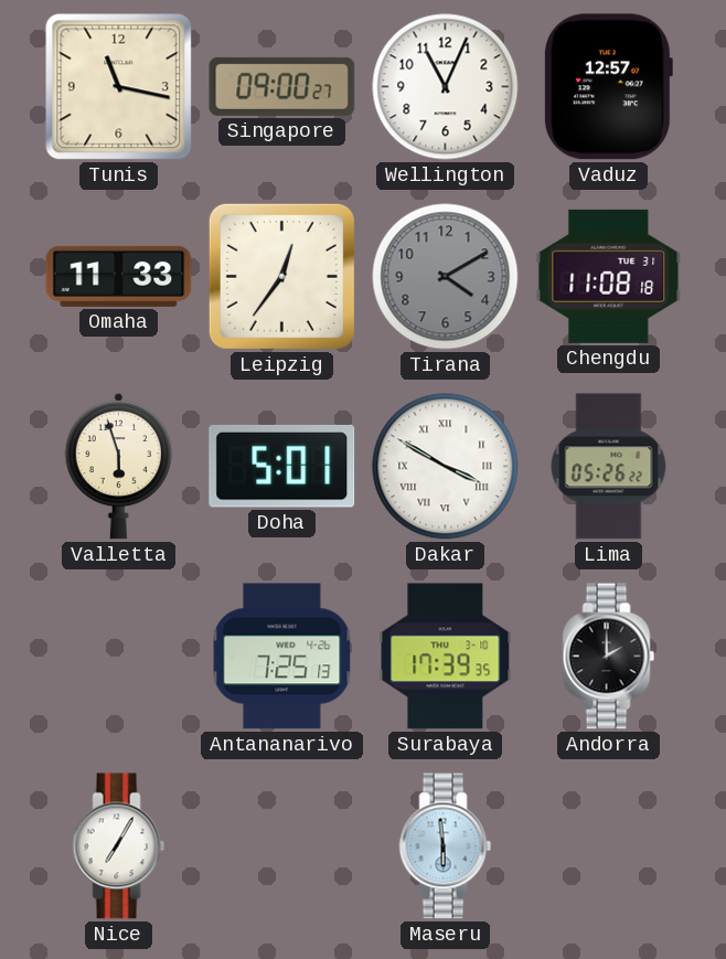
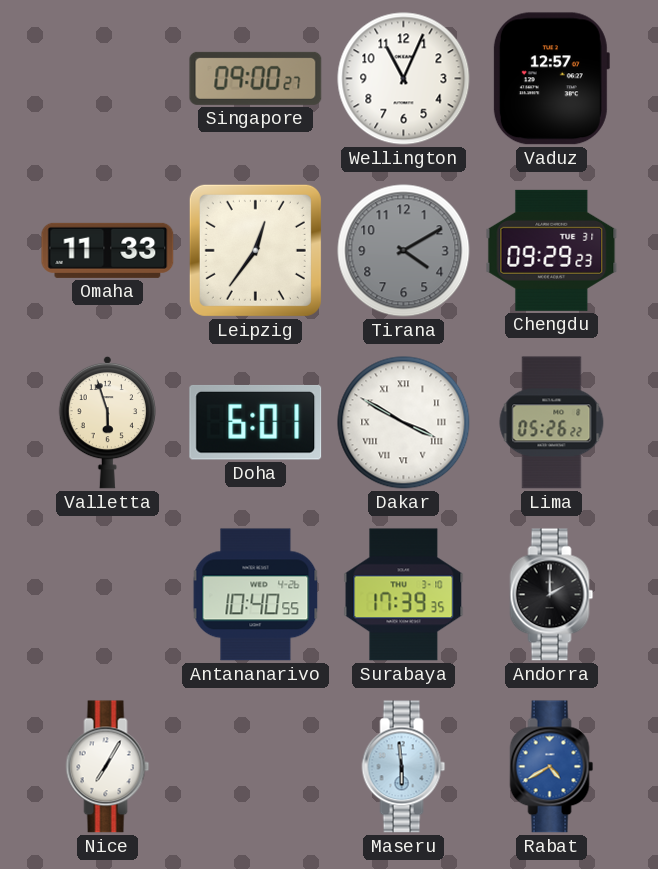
Tunis: 11:17 -> none (119, 87)
Chengdu: 11:08 -> 09:29 (552, 250)
Doha: 5:01 -> 6:01 (256, 422)
Antananarivo: 7:25 -> 10:40 (256, 595)
Rabat: none -> 4:40 (552, 767)
